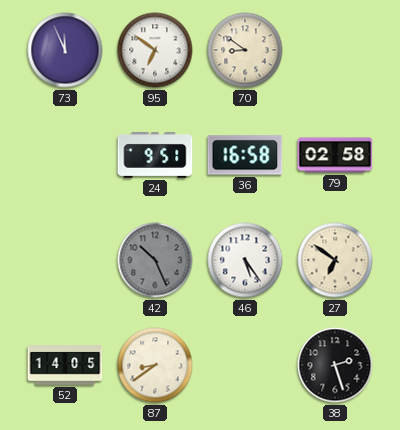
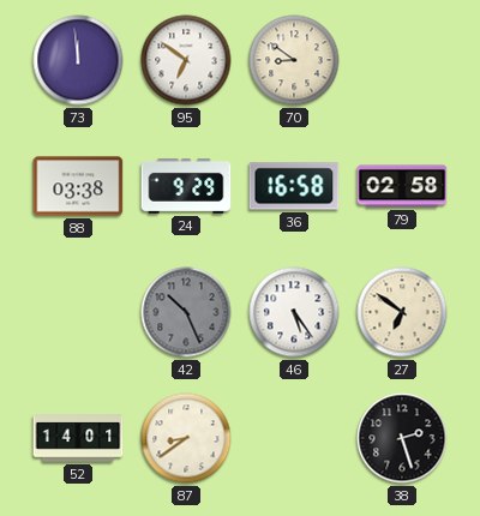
73: 11:56 -> 11:59 (78, 60)
88: none -> 03:38 (78, 186)
24: 9:51 -> 9:29 (186, 186)
52: 14:05 -> 14:01 (78, 438)
